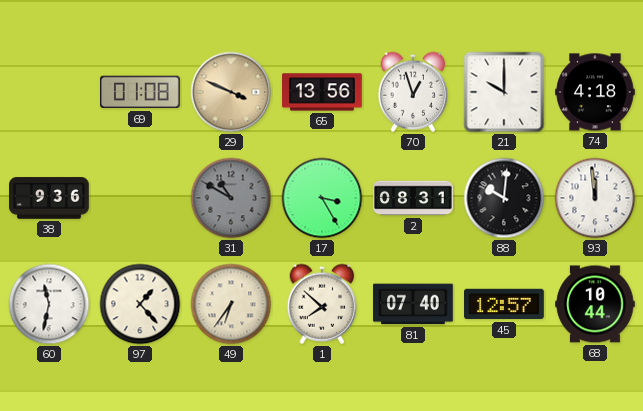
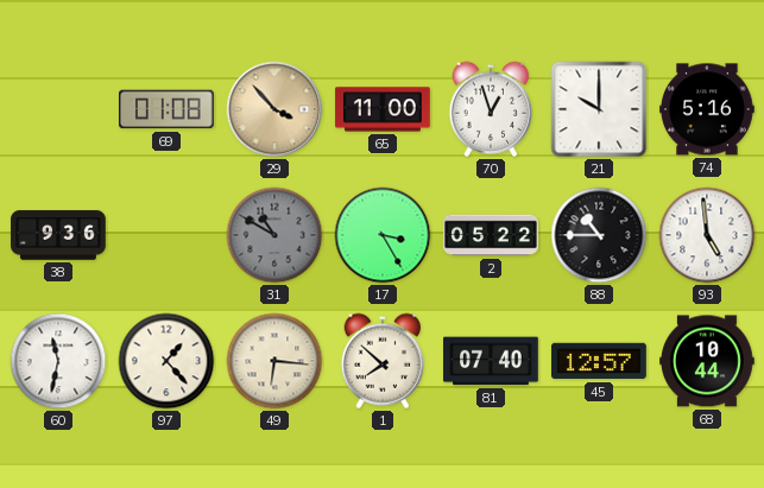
29: 3:49 -> 3:53 (274, 109)
65: 13:56 -> 11:00 (383, 109)
74: 4:18 -> 5:16 (707, 109)
2: 08:31 -> 05:22 (491, 235)
88: 10:01 -> 10:45 (599, 235)
93: 11:59 -> 4:59 (707, 235)
49: 6:36 -> 6:16 (274, 361)
